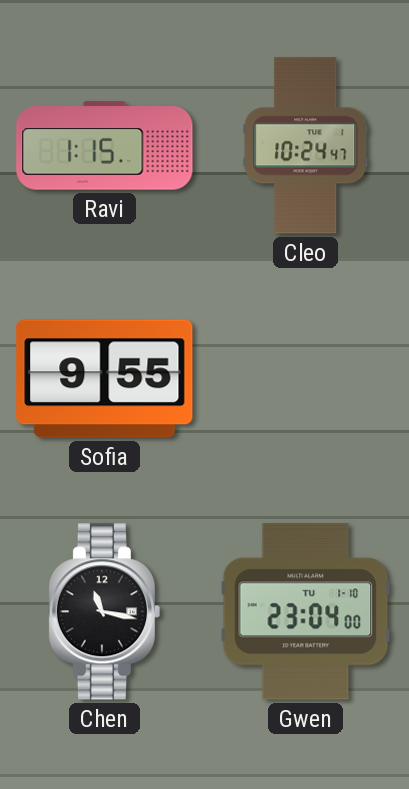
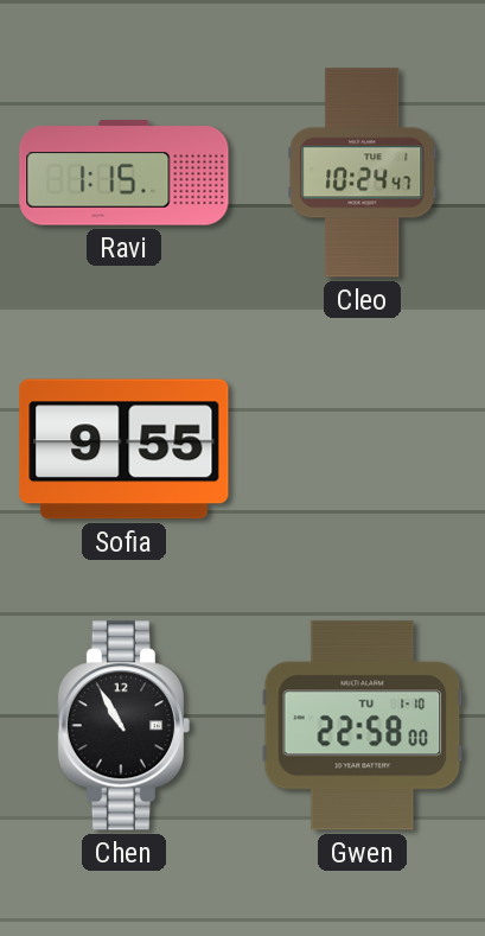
Chen: 11:17 -> 10:55 (123, 726)
Gwen: 23:04 -> 22:58 (363, 726)
